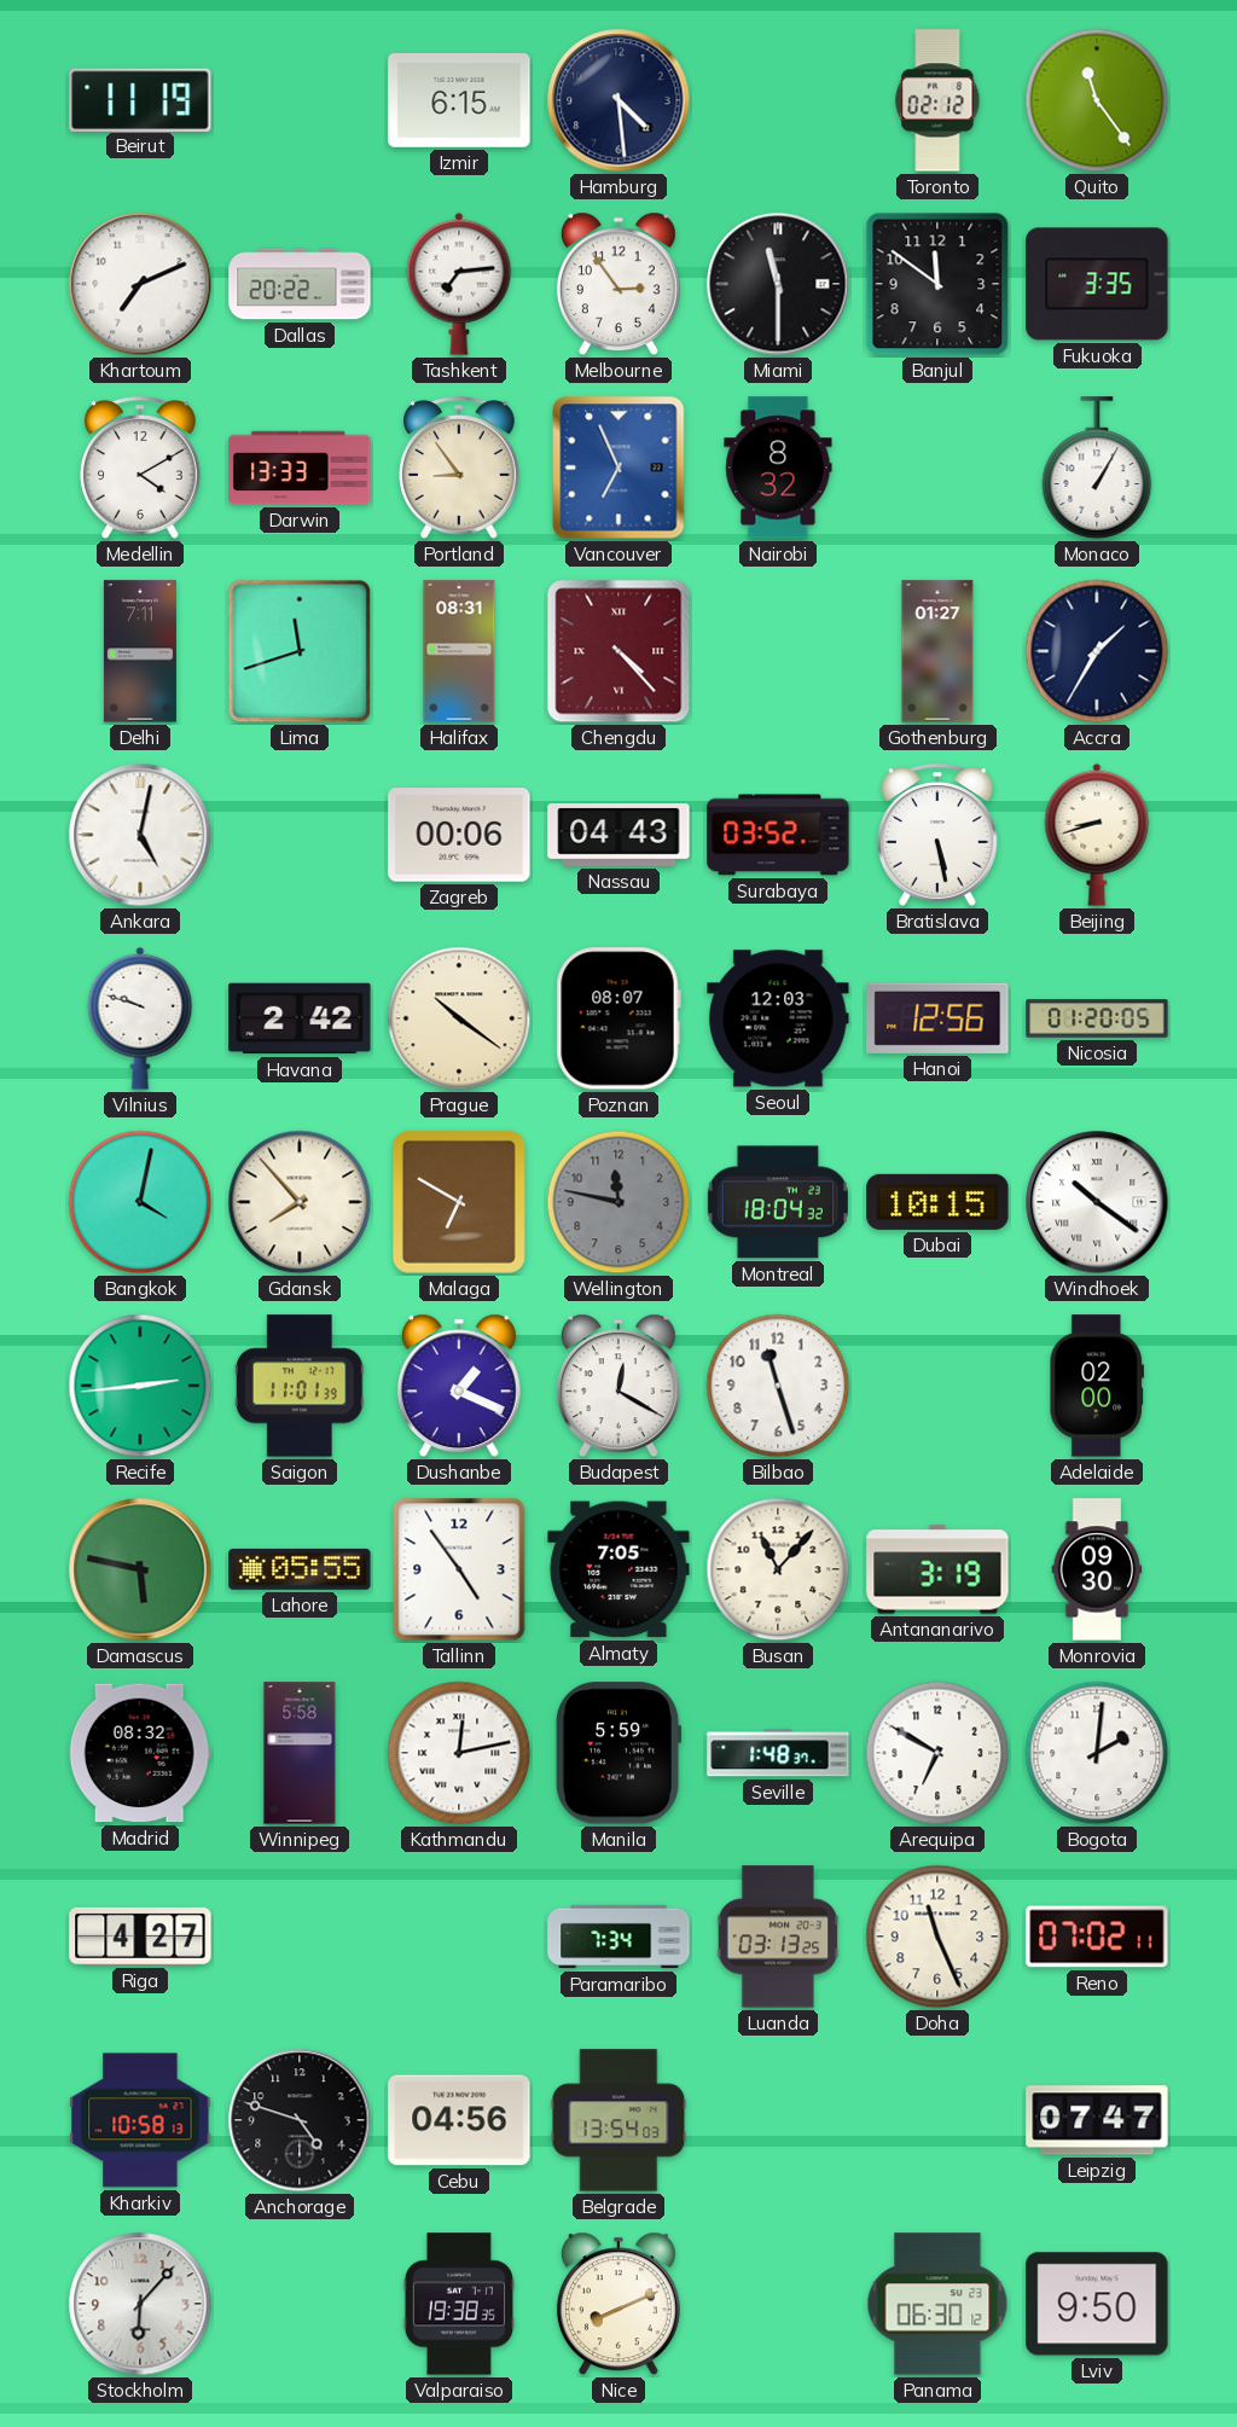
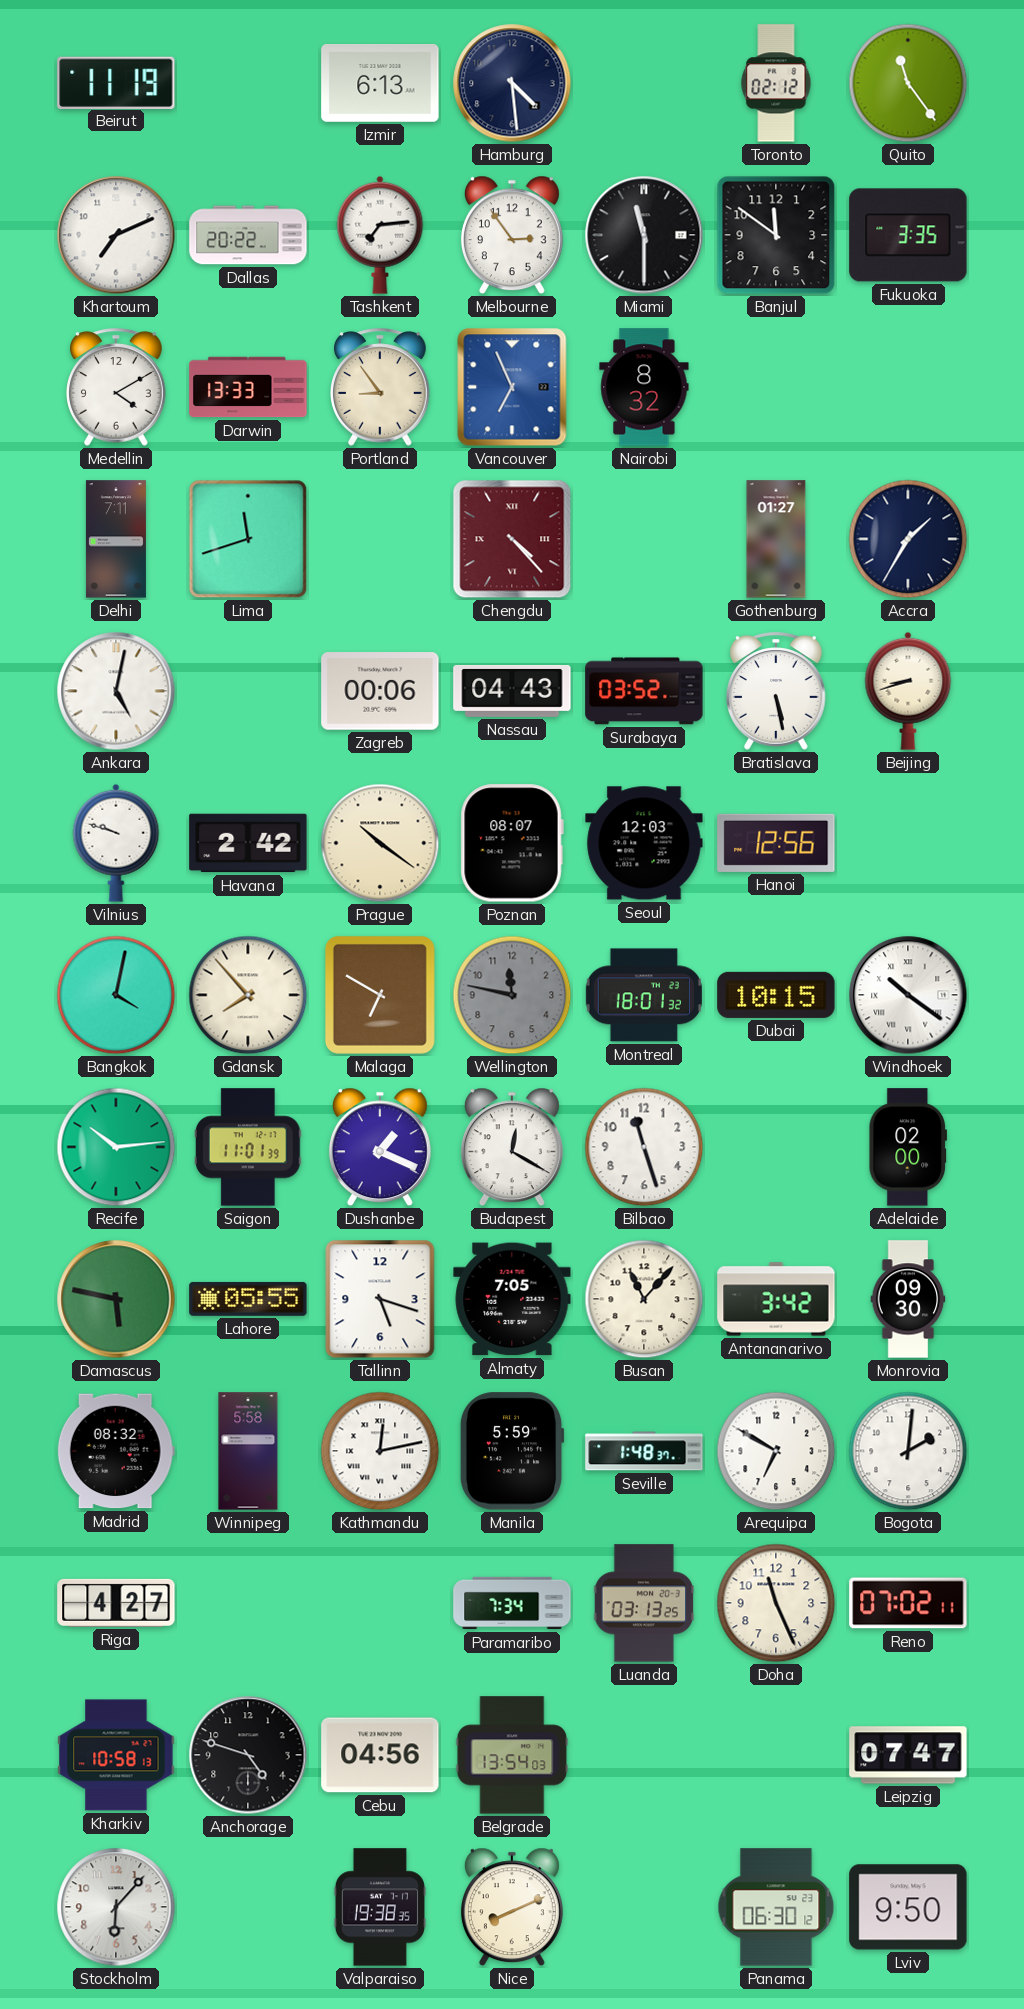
Izmir: 6:15 -> 6:13 (380, 84)
Monaco: 1:05 -> none (1097, 468)
Halifax: 08:31 -> none (459, 651)
Nicosia: 01:20 -> none (1097, 1018)
Montreal: 18:04 -> 18:01 (644, 995)
Recife: 2:44 -> 10:14 (116, 1147)
Tallinn: 4:54 -> 5:18 (380, 1299)
Antananarivo: 3:19 -> 3:42 (776, 1299)
